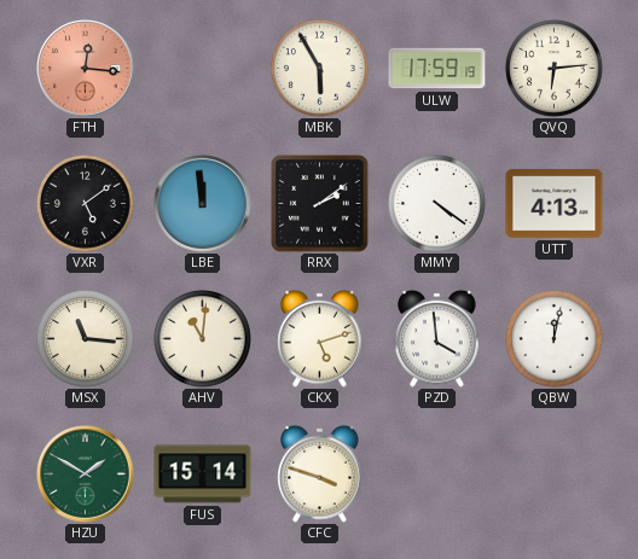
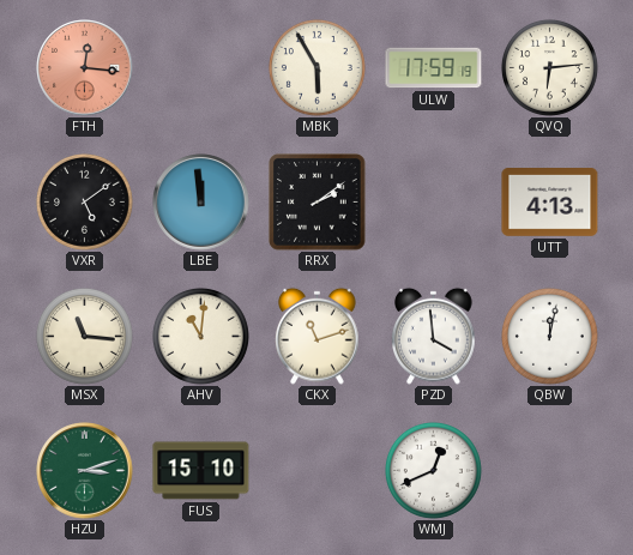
MMY: 4:21 -> none (436, 203)
CKX: 5:12 -> 11:12 (318, 336)
HZU: 1:50 -> 3:12 (85, 471)
FUS: 15:14 -> 15:10 (201, 471)
CFC: 3:48 -> none (320, 473)
WMJ: none -> 12:41 (433, 470)
